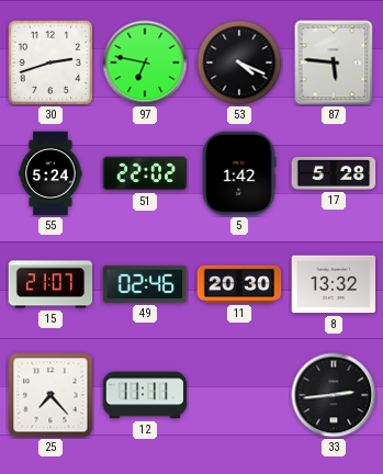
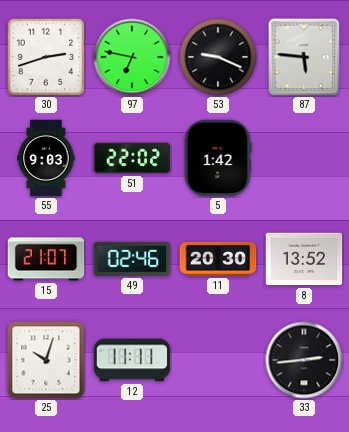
53: 4:19 -> 9:19 (218, 57)
55: 5:24 -> 9:03 (46, 158)
17: 5:28 -> none (334, 173)
8: 13:32 -> 13:52 (304, 259)
25: 7:23 -> 10:03 (46, 360)
